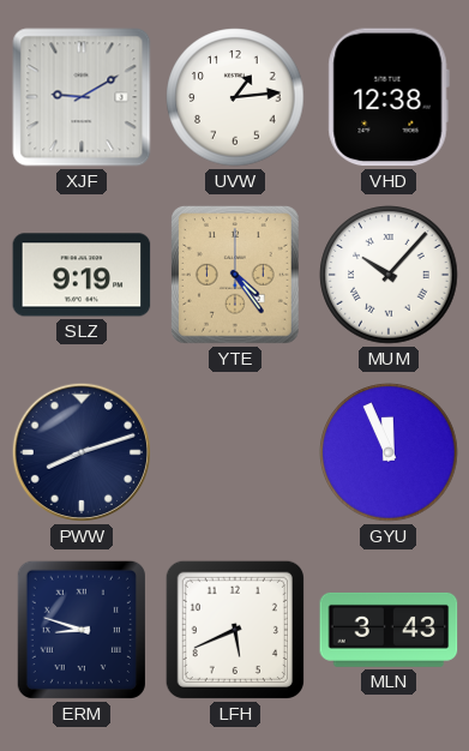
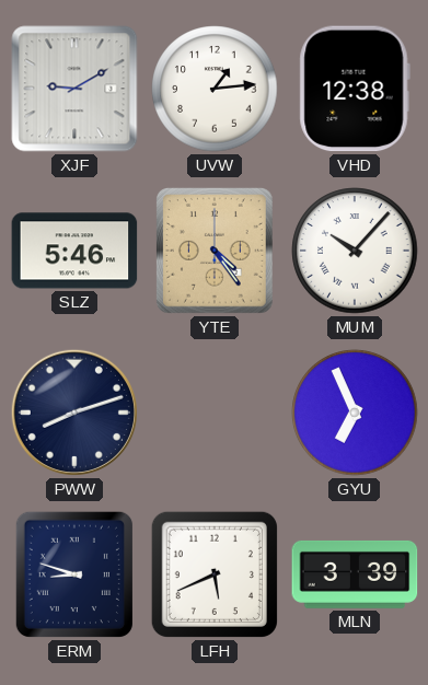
SLZ: 9:19 -> 5:46 (74, 251)
GYU: 11:56 -> 6:56 (355, 413)
MLN: 3:43 -> 3:39 (355, 574)
